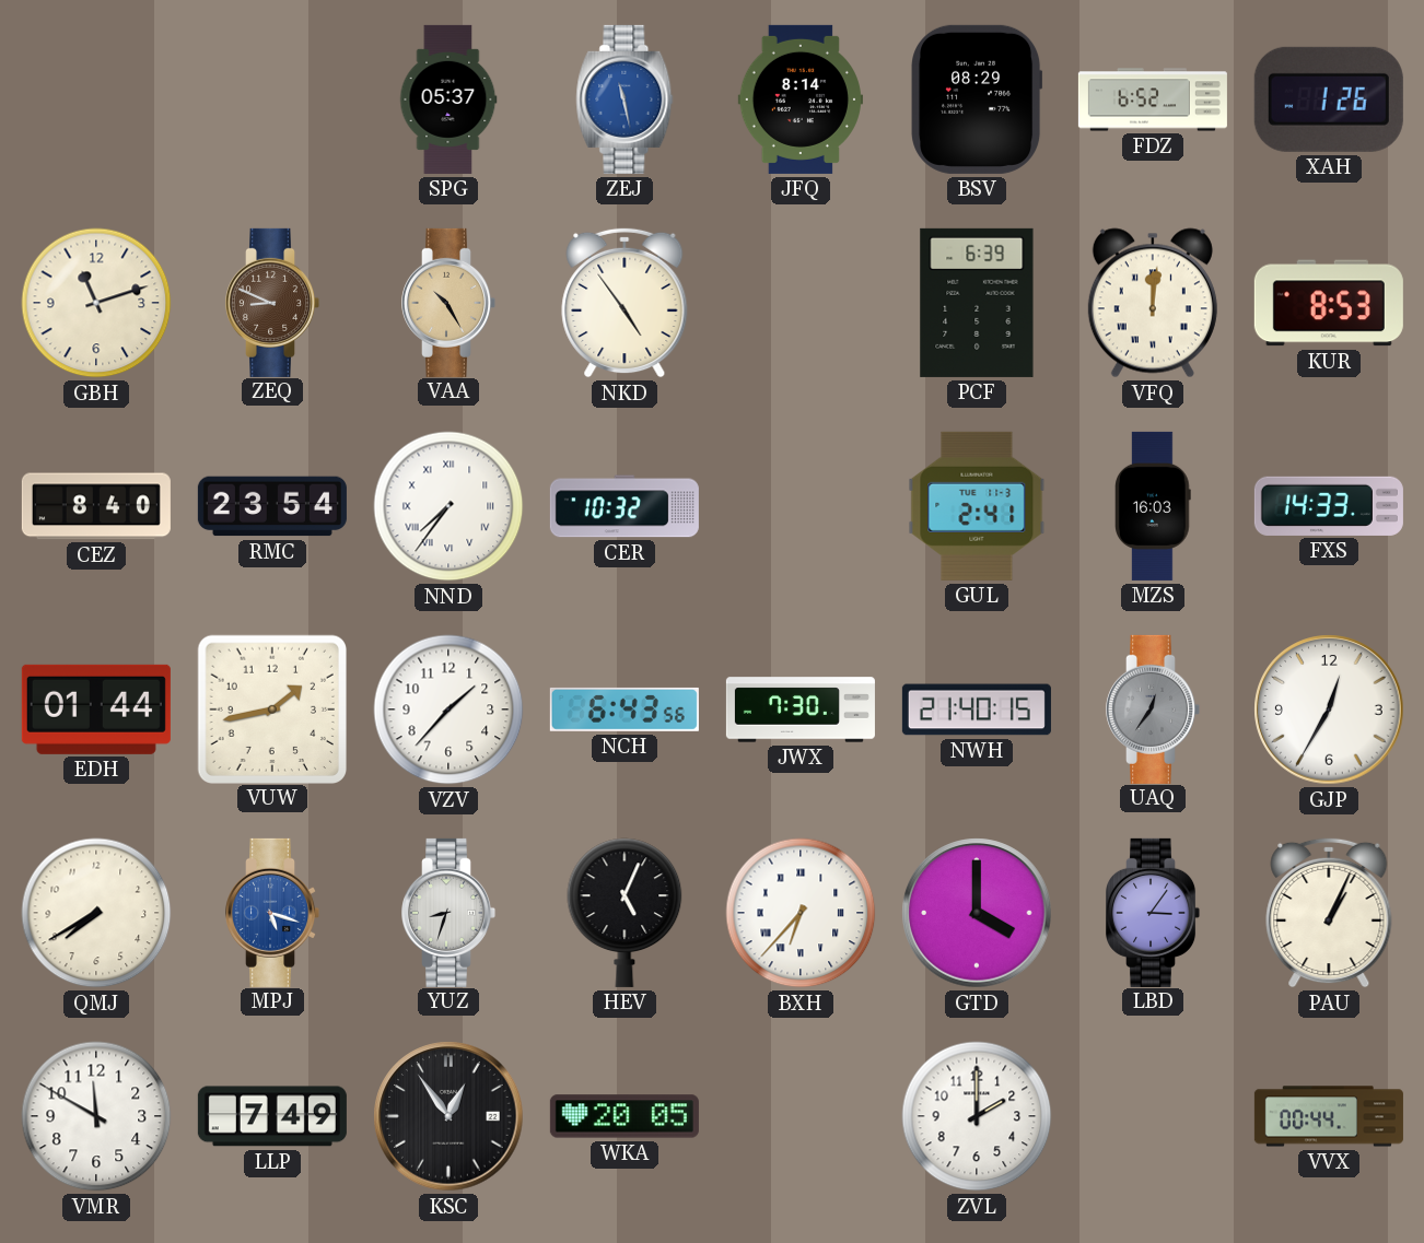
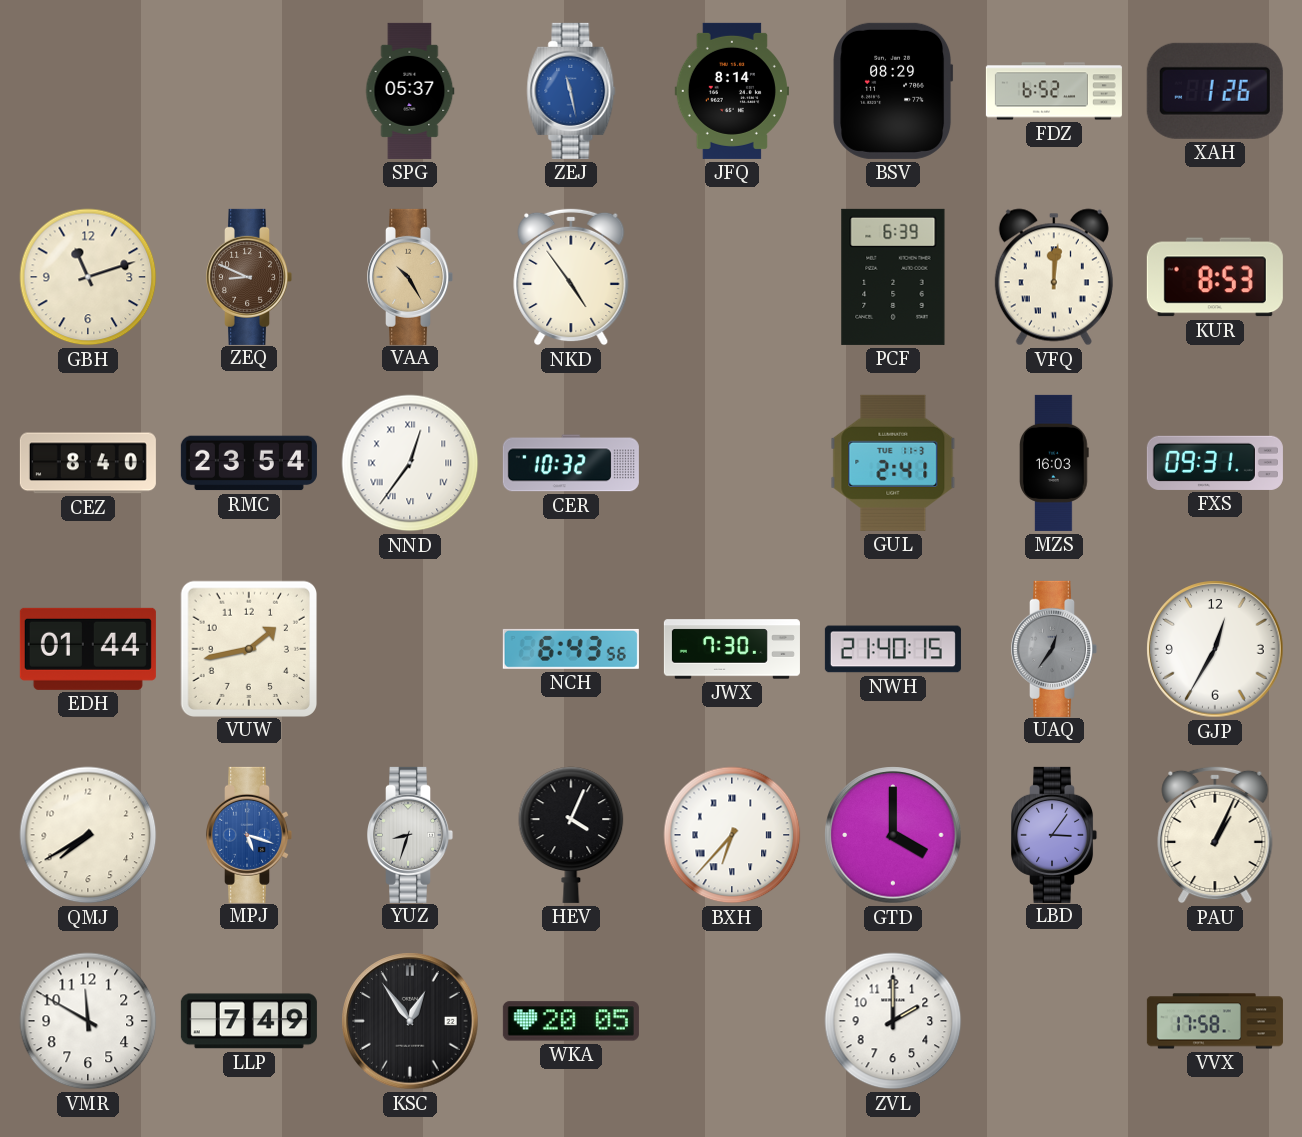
NND: 7:36 -> 12:36 (410, 463)
FXS: 14:33 -> 09:31 (1215, 463)
VZV: 1:37 -> none (448, 710)
HEV: 5:04 -> 4:04 (571, 835)
VVX: 00:44 -> 17:58 (1215, 1021)
